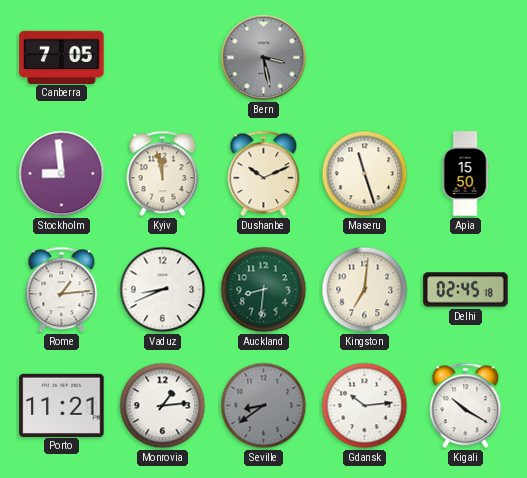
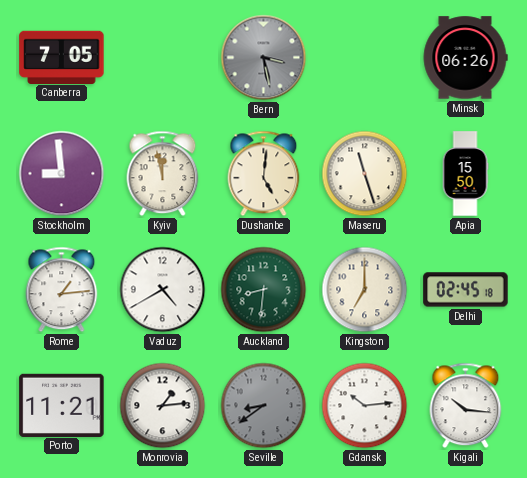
Minsk: none -> 06:26 (465, 58)
Dushanbe: 10:11 -> 5:01 (264, 174)
Vaduz: 8:41 -> 4:40 (163, 290)
Kingston: 7:01 -> 7:00 (365, 290)
Kigali: 10:20 -> 10:16 (466, 406)
